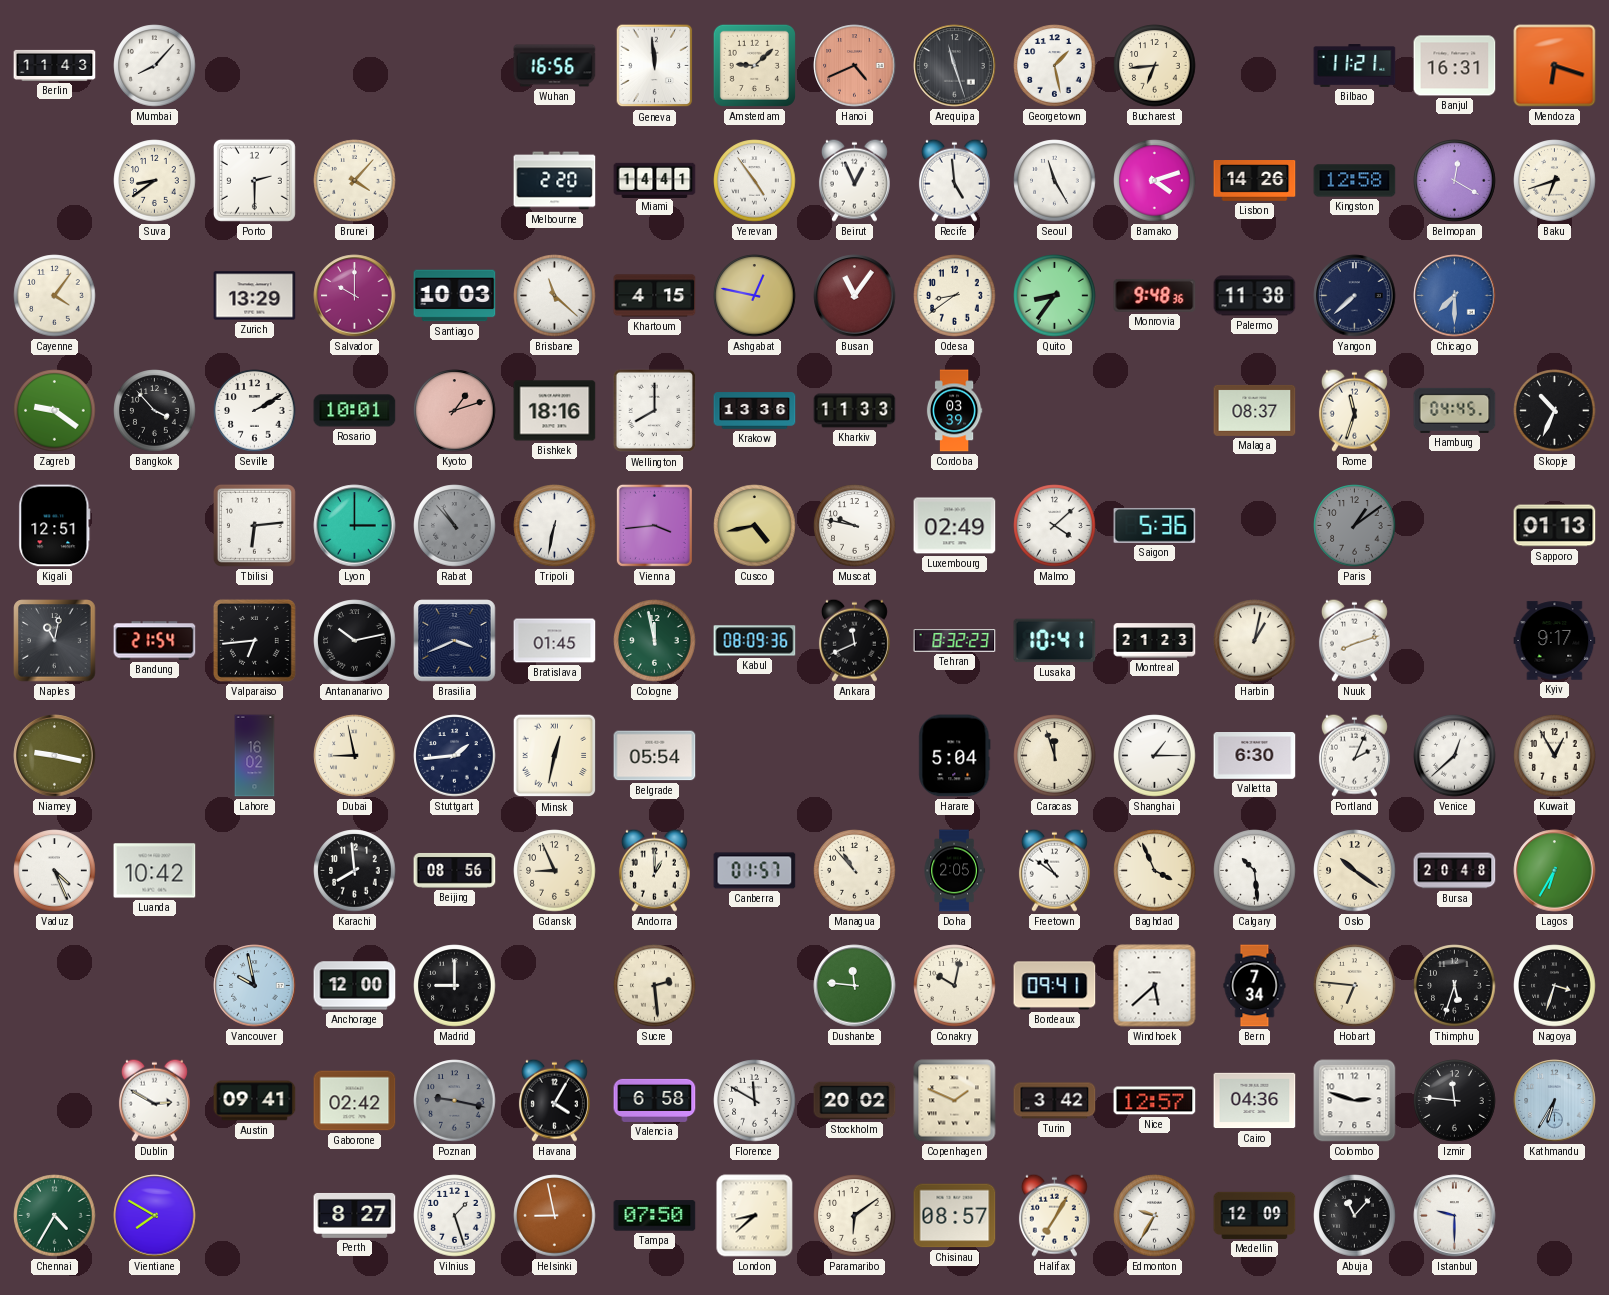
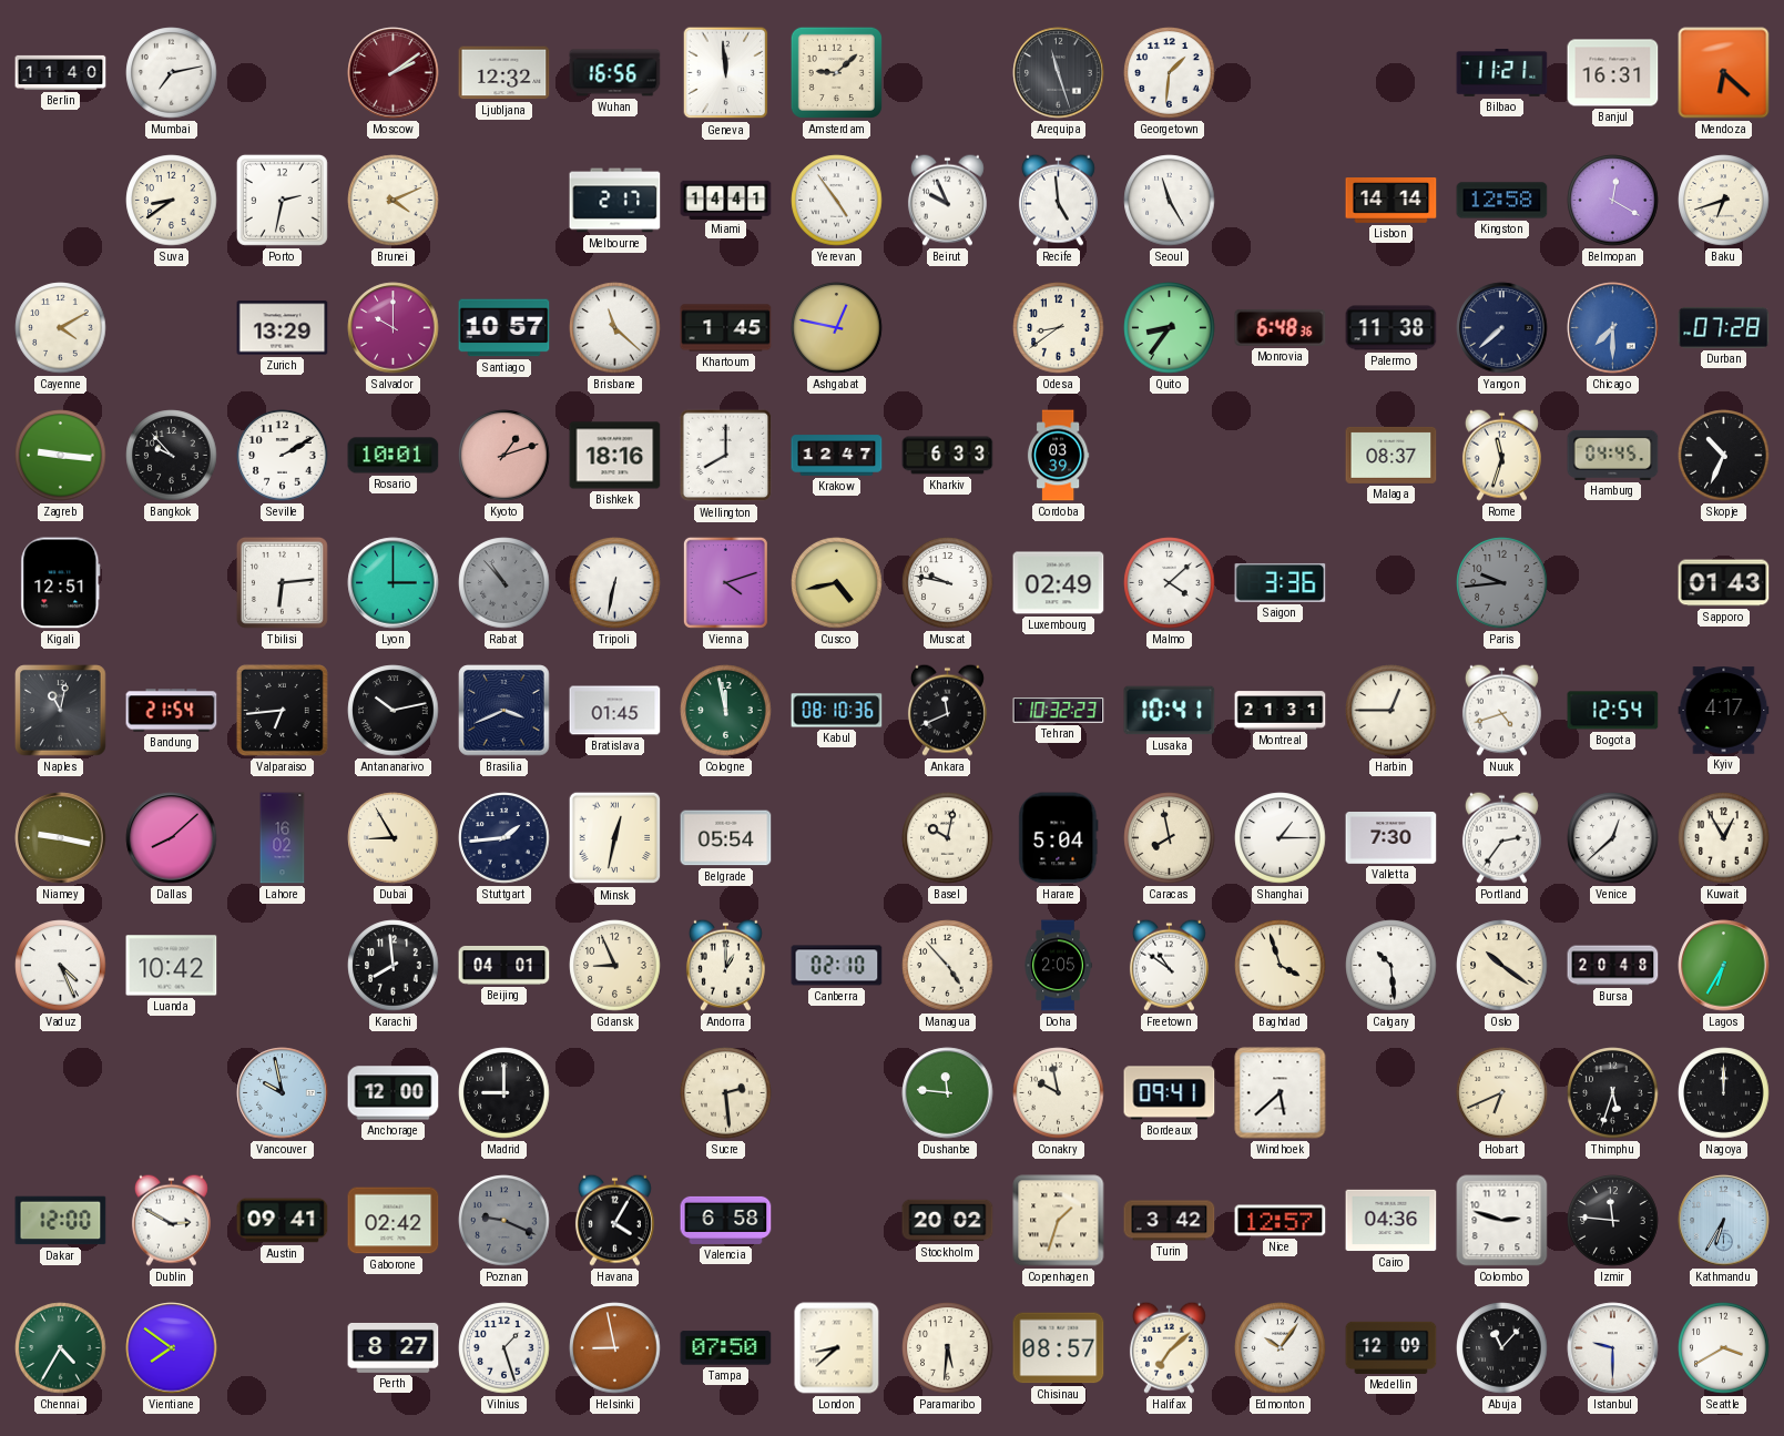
Berlin: 11:43 -> 11:40 (61, 72)
Mumbai: 8:07 -> 7:13 (172, 73)
Moscow: none -> 2:09 (394, 73)
Ljubljana: none -> 12:32 (504, 73)
Hanoi: 4:41 -> none (855, 66)
Georgetown: 1:28 -> 1:31 (1170, 73)
Bucharest: 6:44 -> none (1155, 66)
Mendoza: 6:18 -> 6:22 (1724, 73)
Porto: 2:30 -> 2:32 (282, 200)
Brunei: 4:07 -> 4:11 (394, 201)
Melbourne: 2:20 -> 2:17 (615, 201)
Beirut: 12:56 -> 9:56 (947, 200)
Bamako: 4:12 -> none (1155, 181)
Lisbon: 14:26 -> 14:14 (1391, 201)
Cayenne: 4:06 -> 4:10 (61, 328)
Santiago: 10:03 -> 10:57 (504, 328)
Khartoum: 4:15 -> 1:45 (726, 328)
Busan: 11:06 -> none (855, 296)
Monrovia: 9:48 -> 6:48 (1281, 327)
Durban: none -> 07:28 (1724, 327)
Zagreb: 9:21 -> 9:16 (61, 456)
Bangkok: 3:53 -> 9:53 (172, 456)
Krakow: 13:36 -> 12:47 (837, 456)
Kharkiv: 11:33 -> 6:33 (948, 456)
Vienna: 3:44 -> 4:12 (725, 582)
Saigon: 5:36 -> 3:36 (1281, 582)
Paris: 1:09 -> 9:44 (1502, 583)
Sapporo: 01:13 -> 01:43 (1724, 583)
Kabul: 08:09 -> 08:10 (837, 711)
Tehran: 8:32 -> 10:32 (1059, 711)
Montreal: 21:23 -> 21:31 (1281, 711)
Harbin: 1:02 -> 12:45 (1391, 711)
Nuuk: 8:12 -> 4:42 (1501, 710)
Bogota: none -> 12:54 (1613, 711)
Kyiv: 9:17 -> 4:17 (1724, 711)
Dallas: none -> 8:08 (172, 838)
Dubai: 8:58 -> 8:55 (394, 838)
Basel: none -> 10:02 (948, 838)
Caracas: 11:57 -> 7:58 (1170, 838)
Valletta: 6:30 -> 7:30 (1391, 838)
Portland: 2:04 -> 2:36 (1501, 837)
Beijing: 08:56 -> 04:01 (504, 966)
Canberra: 01:57 -> 02:10 (837, 966)
Managua: 10:53 -> 4:53 (948, 966)
Baghdad: 3:56 -> 3:57 (1281, 966)
Conakry: 10:02 -> 9:58 (1059, 1093)
Bern: 7:34 -> none (1255, 986)
Hobart: 6:46 -> 6:41 (1502, 1093)
Nagoya: 3:33 -> 12:00 (1724, 1093)
Dakar: none -> 12:00 (61, 1221)
Poznan: 9:17 -> 9:19 (504, 1221)
Florence: 11:50 -> none (755, 1101)
Copenhagen: 1:49 -> 1:33 (1059, 1221)
Vientiane: 7:50 -> 7:51 (172, 1348)
Paramaribo: 6:09 -> 5:31 (948, 1348)
Halifax: 7:05 -> 7:08 (1169, 1347)
Edmonton: 9:35 -> 10:06 (1281, 1348)
Seattle: none -> 3:40 (1724, 1348)
